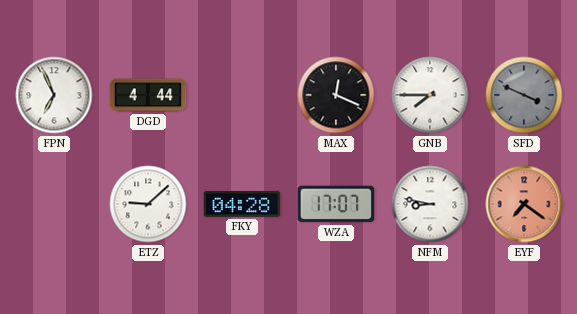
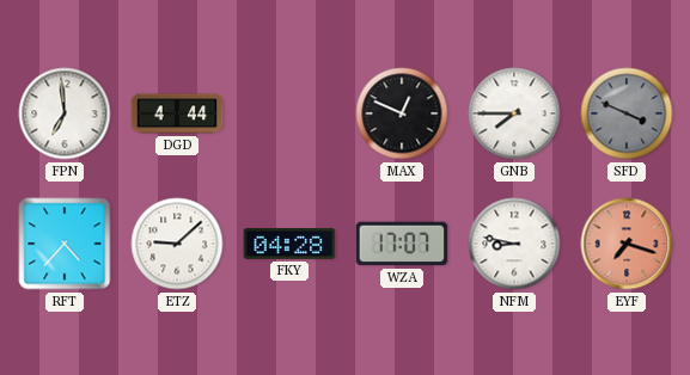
FPN: 6:56 -> 6:59 (65, 113)
MAX: 12:19 -> 12:49 (402, 113)
RFT: none -> 4:37 (65, 244)
EYF: 7:21 -> 7:18 (627, 244)
